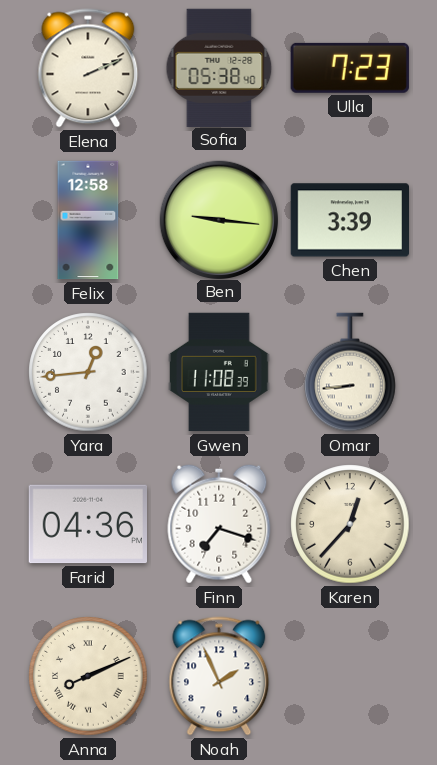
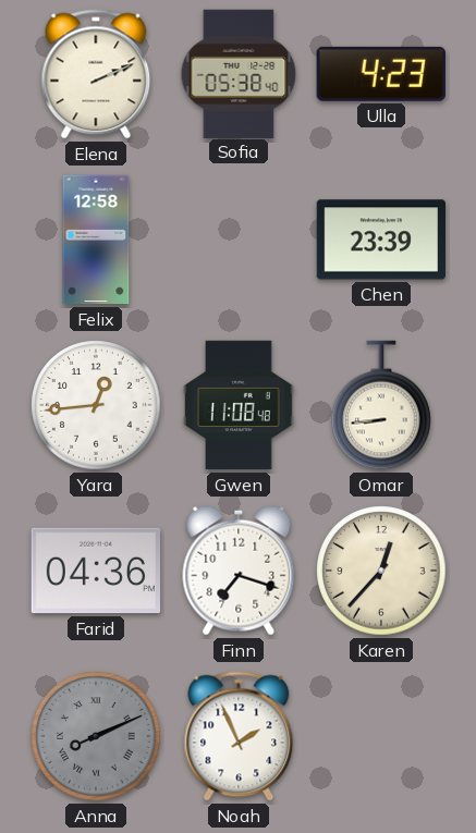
Ulla: 7:23 -> 4:23 (381, 74)
Ben: 9:16 -> none (218, 219)
Chen: 3:39 -> 23:39 (380, 240)
Gwen: 11:08:39 -> 11:08:48 (239, 405)
Anna dial: cream -> grey (96, 736)
